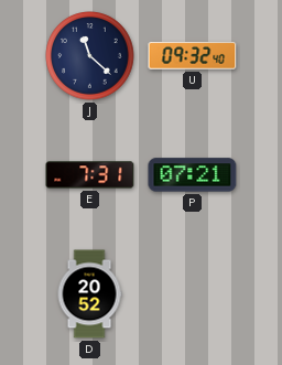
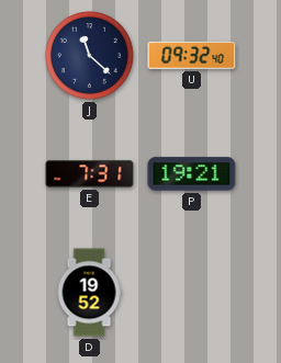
P: 07:21 -> 19:21 (192, 174)
D: 20:52 -> 19:52 (89, 293)
